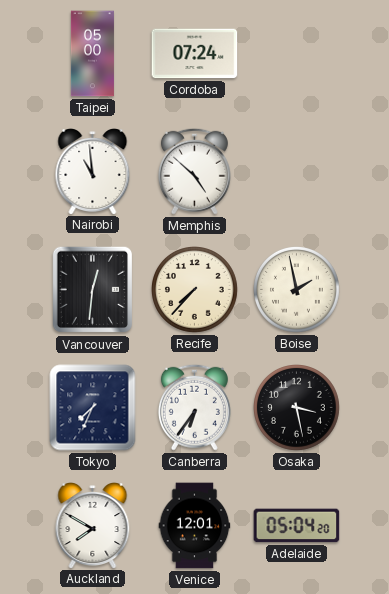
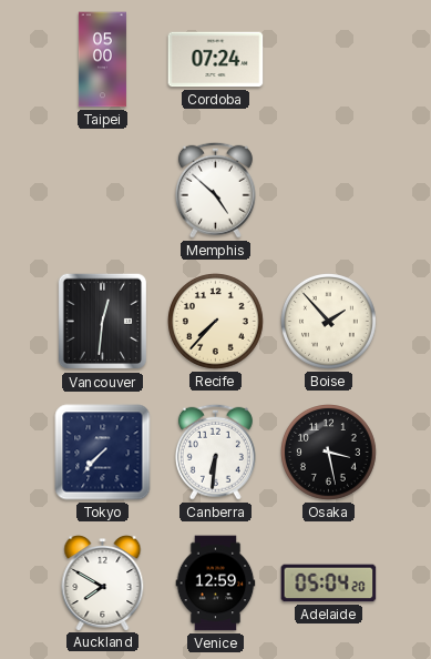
Nairobi: 10:59 -> none (93, 172)
Boise: 1:58 -> 1:53 (329, 322)
Tokyo: 7:34 -> 7:37 (103, 453)
Canberra: 6:36 -> 6:31 (215, 452)
Venice: 12:01 -> 12:59 (216, 584)
